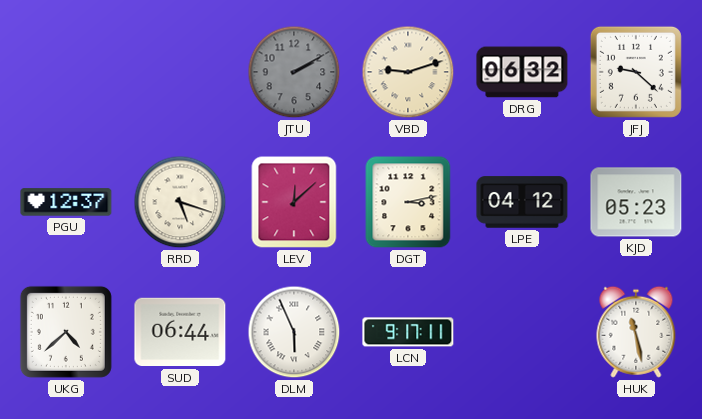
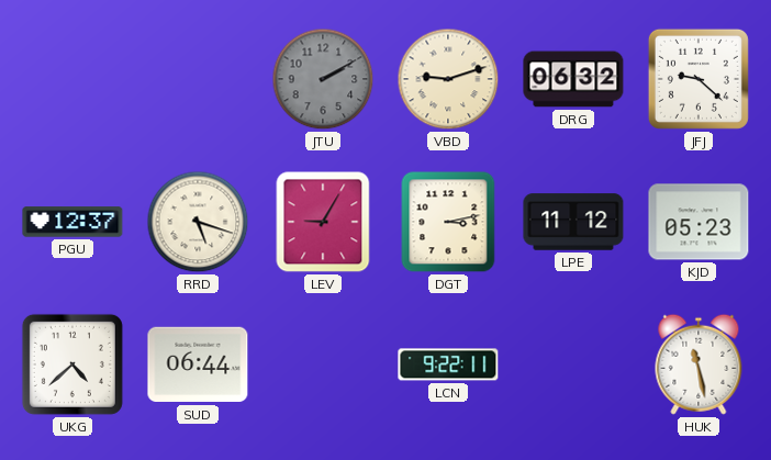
LEV: 12:08 -> 9:05 (323, 222)
LPE: 04:12 -> 11:12 (573, 222)
DLM: 5:56 -> none (294, 332)
LCN: 9:17 -> 9:22 (448, 364)
